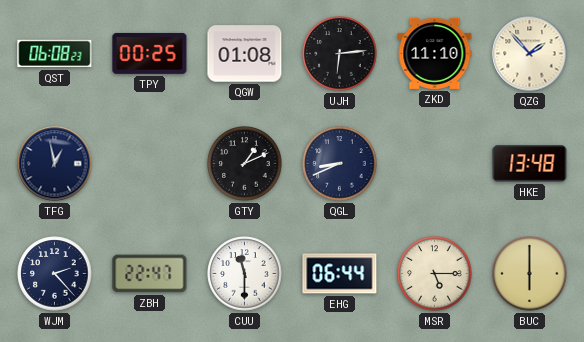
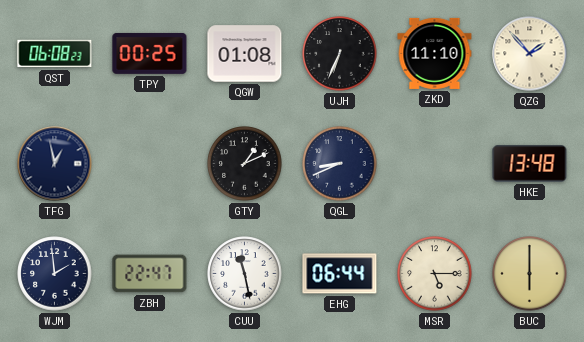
UJH: 6:14 -> 6:34 (340, 54)
WJM: 2:23 -> 1:59 (55, 274)
CUU: 11:30 -> 11:28 (245, 274)
